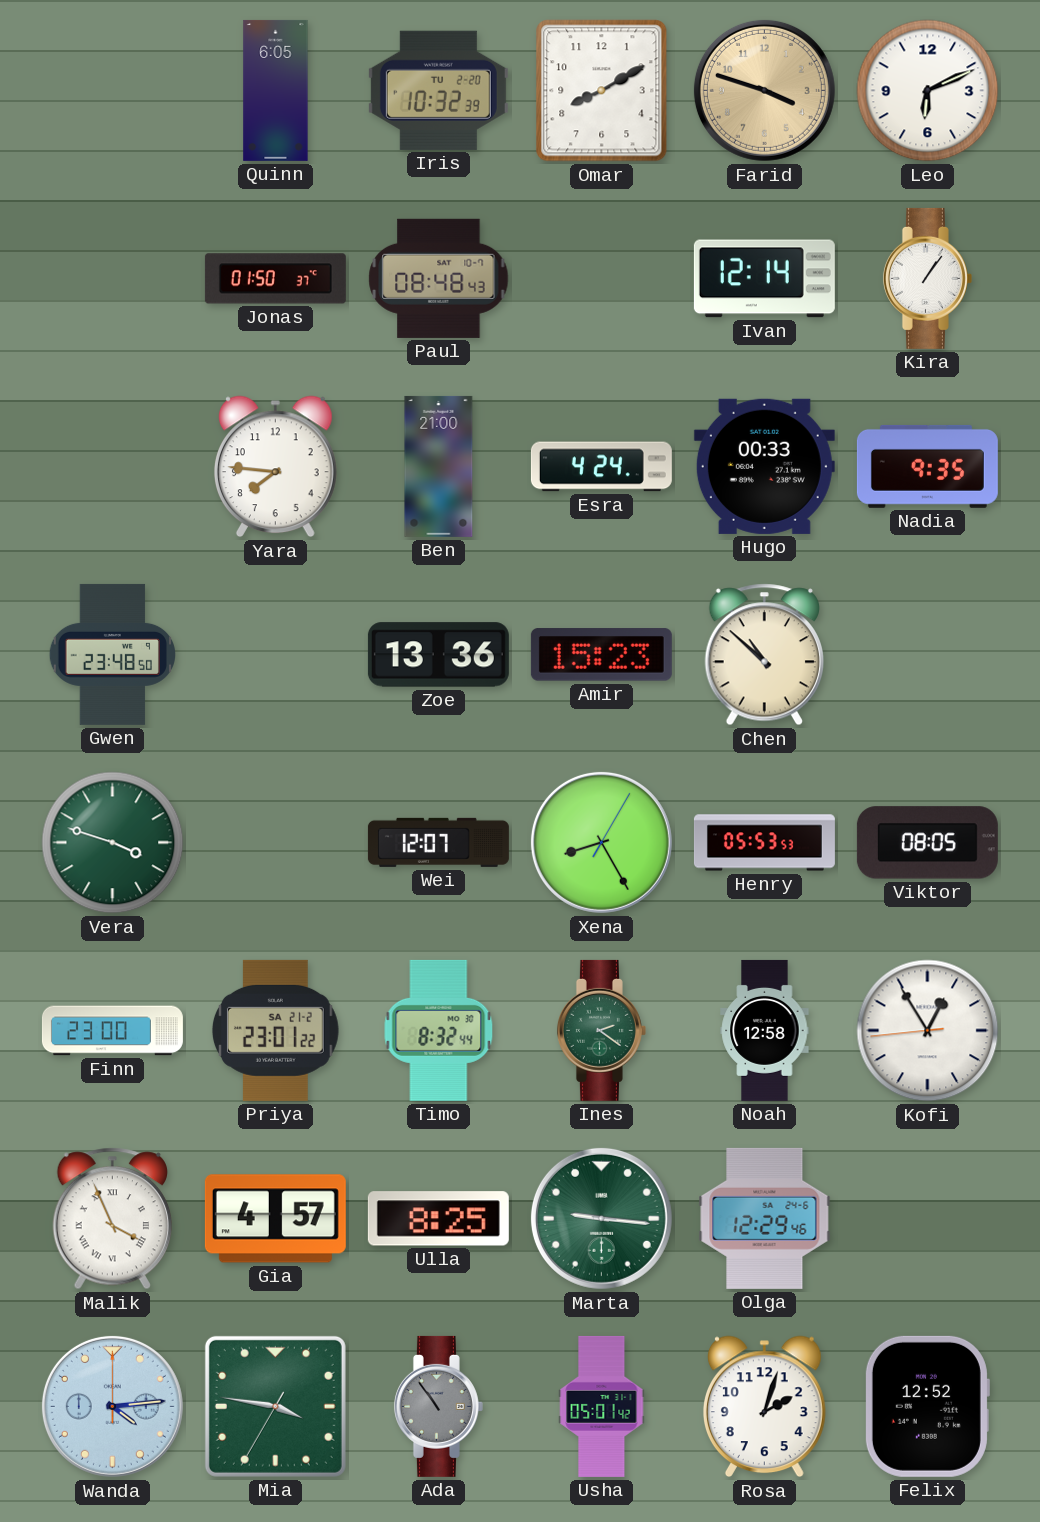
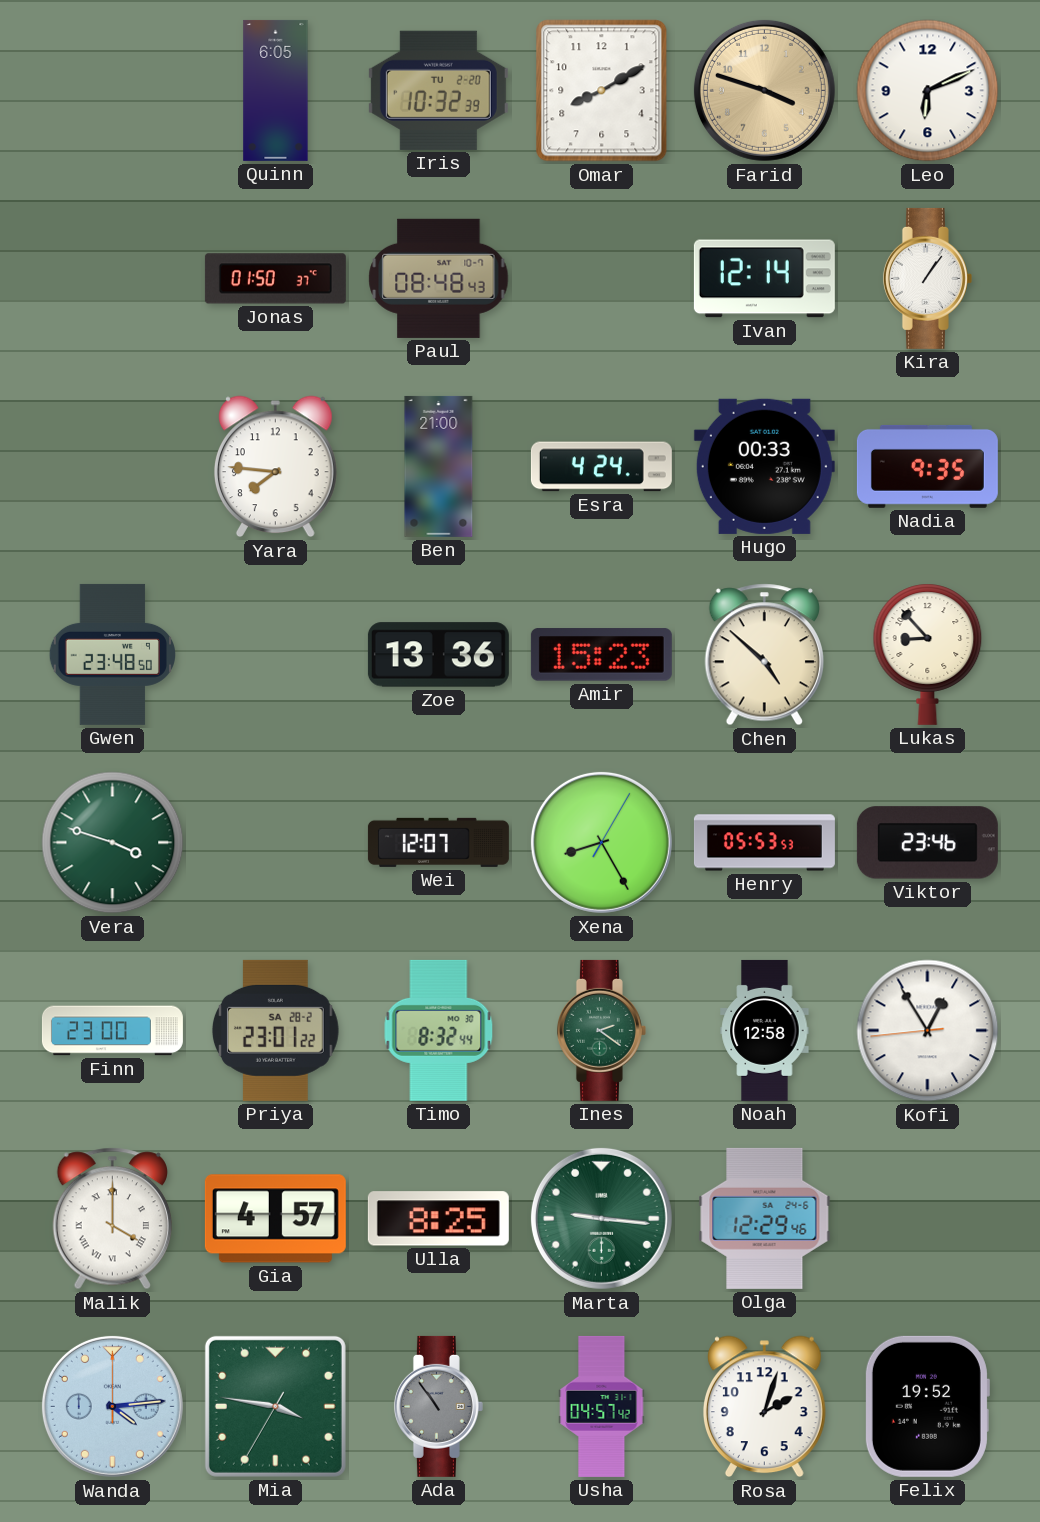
Chen: 10:52 -> 4:52 (764, 655)
Lukas: none -> 8:53 (928, 654)
Viktor: 08:05 -> 23:46 (927, 843)
Priya date: SA 21-2 -> SA 28-2 (275, 1030)
Malik: 3:56 -> 4:00 (112, 1219)
Usha: 05:01 -> 04:57 (602, 1406)
Felix: 12:52 -> 19:52 (927, 1406)
